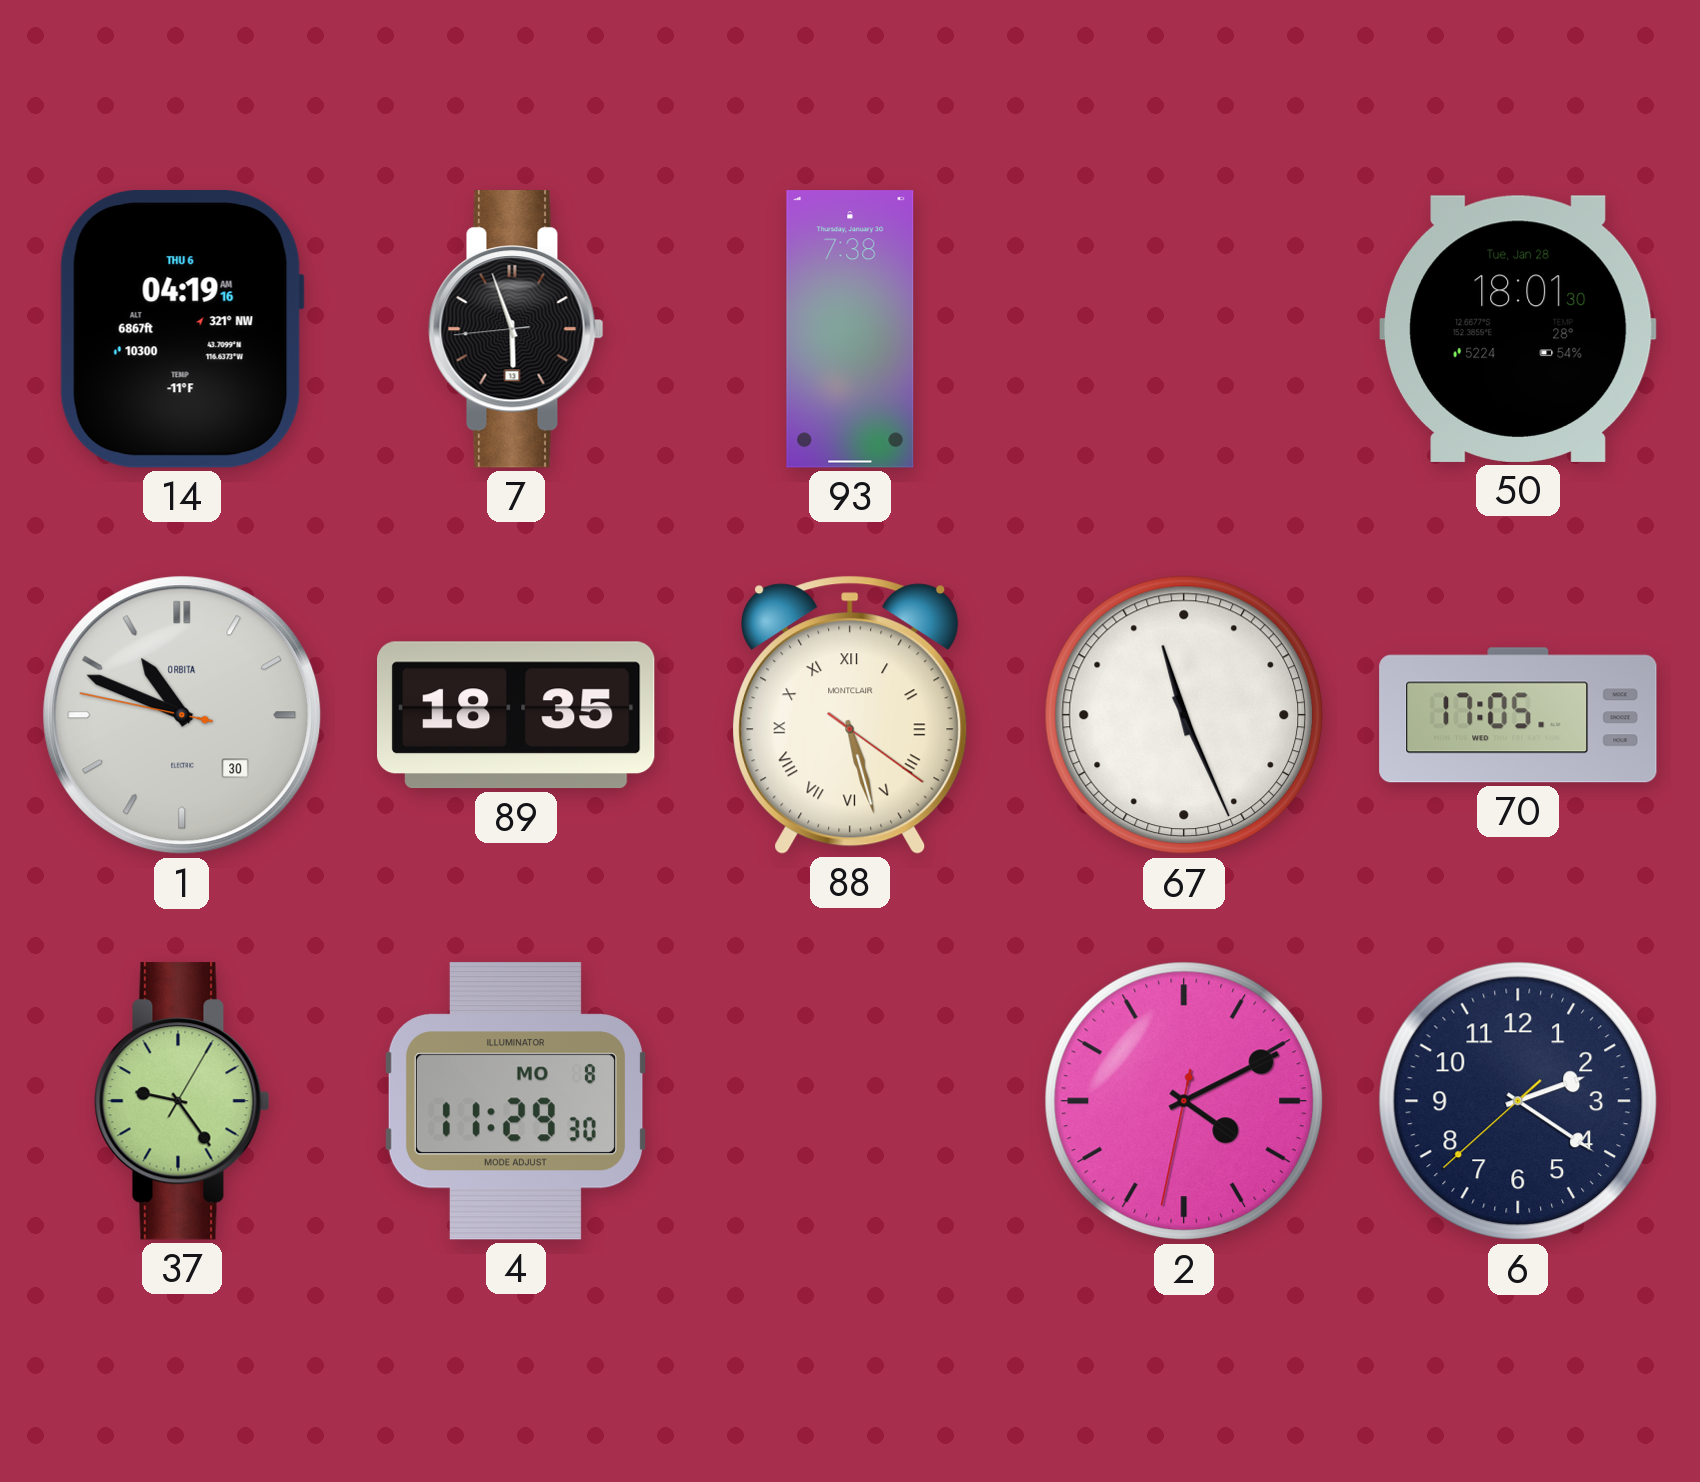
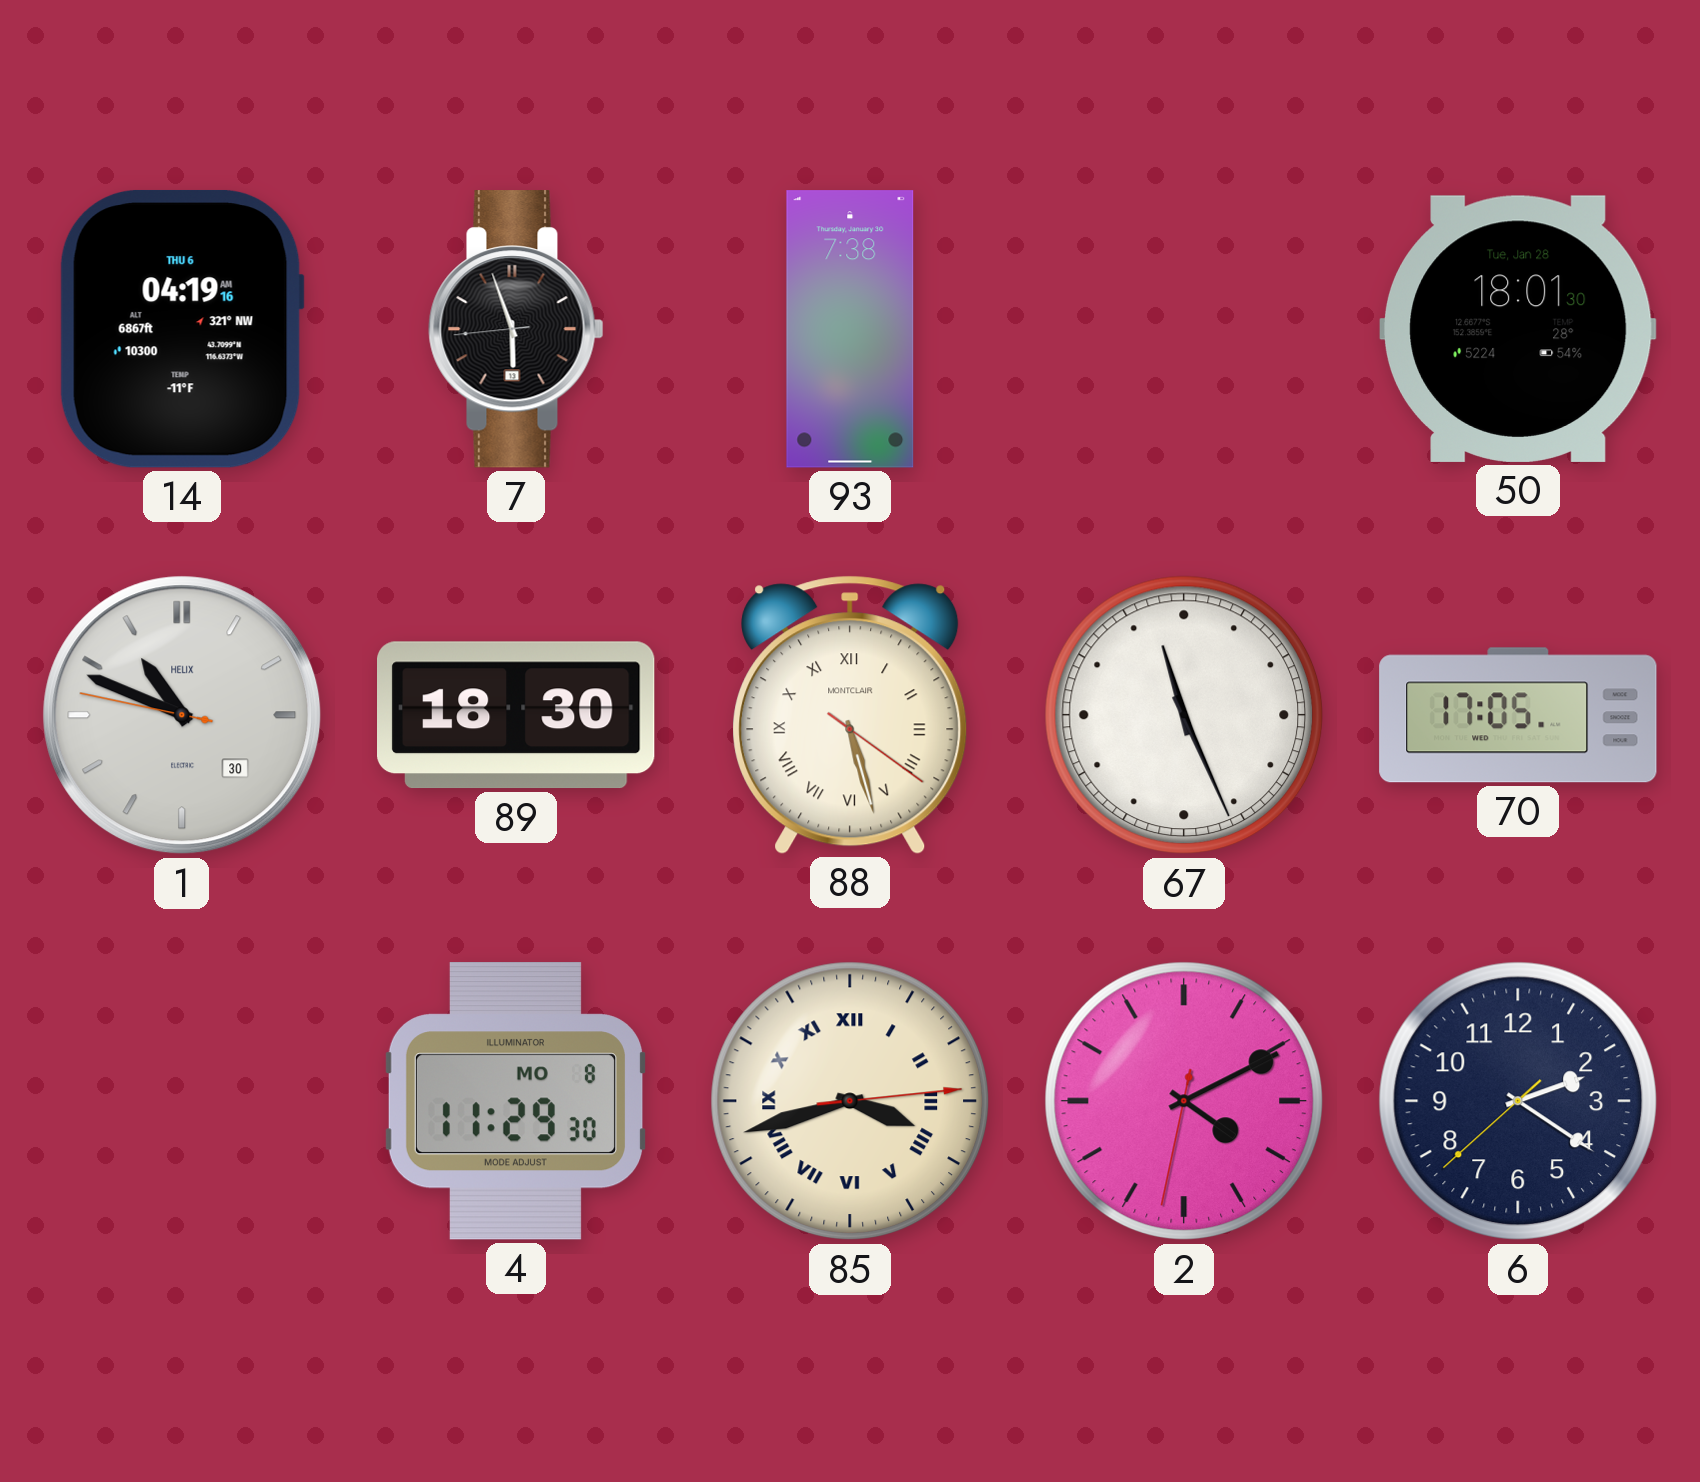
1 brand: ORBITA -> HELIX (182, 715)
89: 18:35 -> 18:30 (517, 715)
37: 9:24 -> none (182, 1101)
85: none -> 3:42 (850, 1101)
